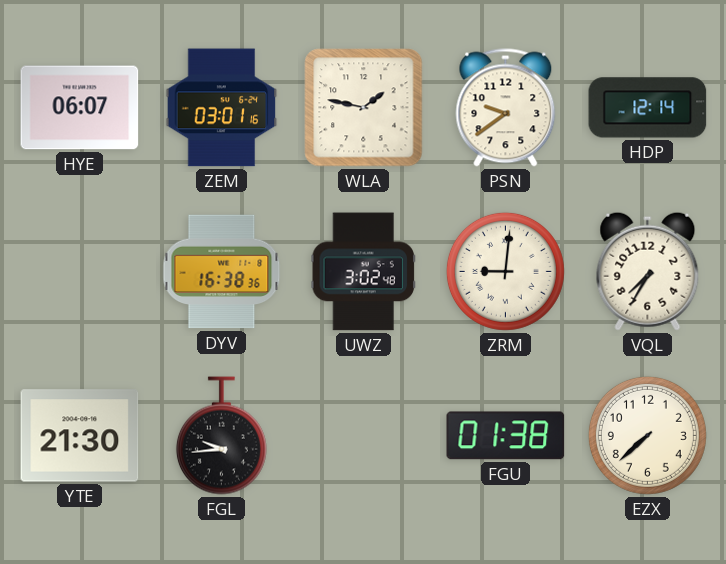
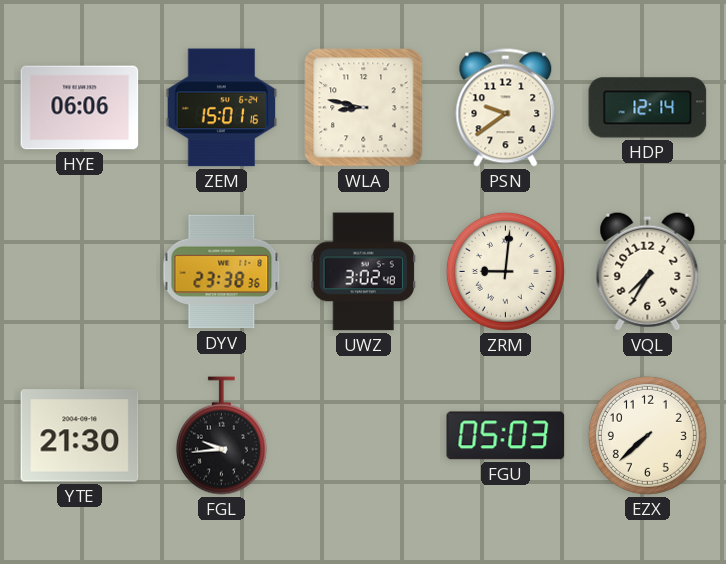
HYE: 06:07 -> 06:06 (80, 108)
ZEM: 03:01 -> 15:01 (222, 108)
WLA: 1:47 -> 8:47 (364, 108)
DYV: 16:38 -> 23:38 (222, 272)
FGU: 01:38 -> 05:03 (506, 436)
